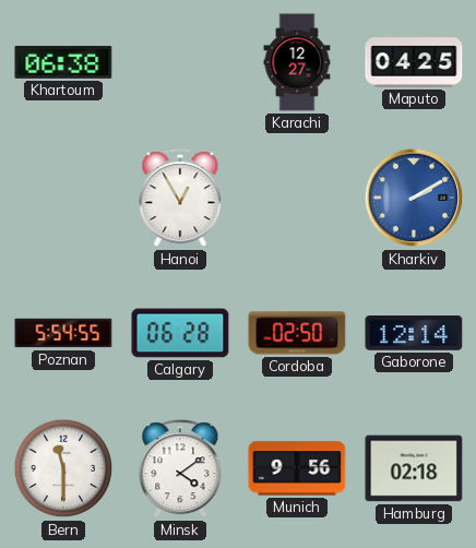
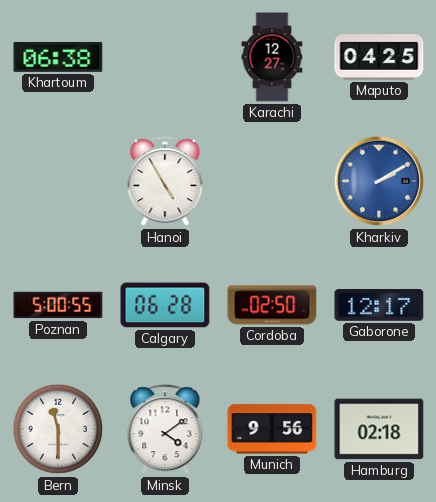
Hanoi: 12:55 -> 4:55 (165, 182)
Poznan: 5:54 -> 5:00 (58, 305)
Gaborone: 12:14 -> 12:17 (379, 305)
